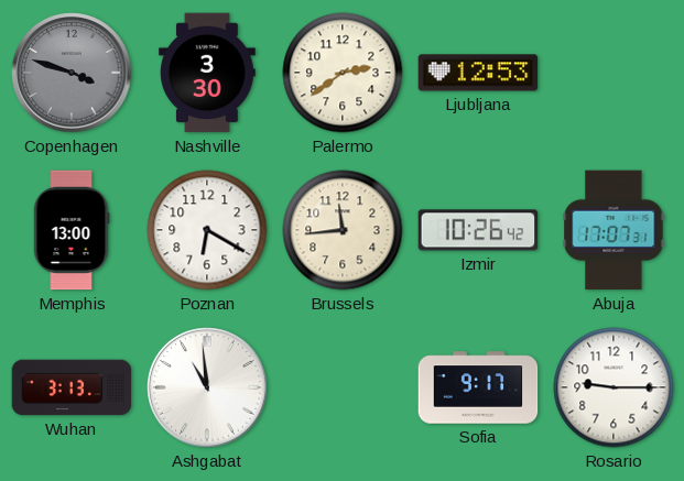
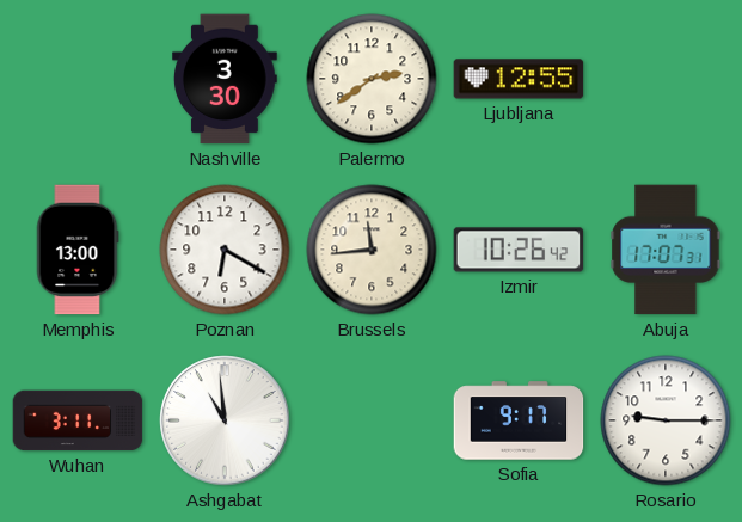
Copenhagen: 3:48 -> none (72, 73)
Ljubljana: 12:53 -> 12:55 (519, 79)
Wuhan: 3:13 -> 3:11 (78, 420)
